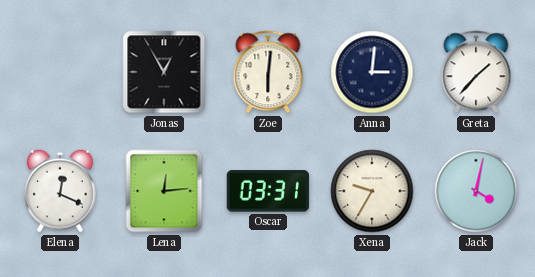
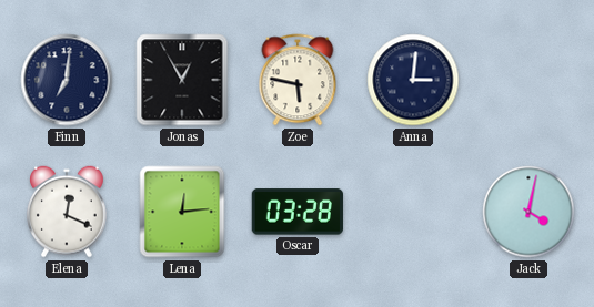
Finn: none -> 7:01 (67, 80)
Zoe: 6:01 -> 5:47 (298, 80)
Greta: 1:37 -> none (476, 72)
Oscar: 03:31 -> 03:28 (298, 212)
Xena: 9:35 -> none (372, 191)
